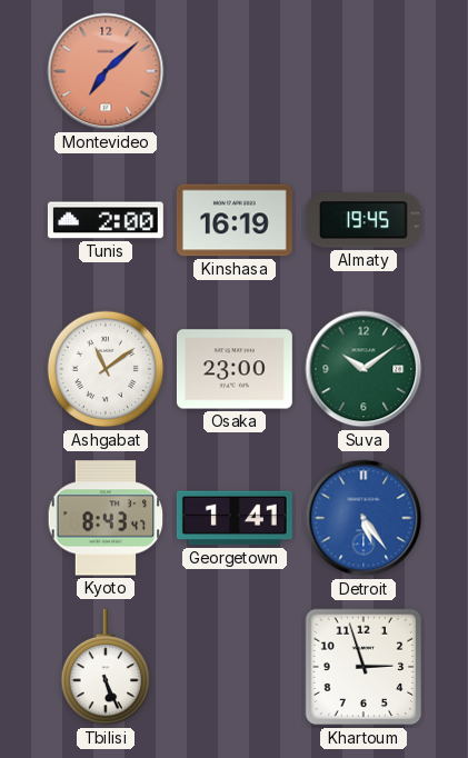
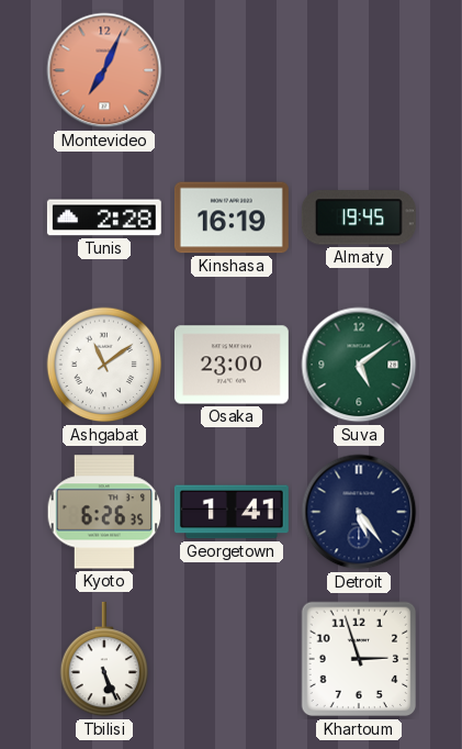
Montevideo: 7:08 -> 7:04 (104, 70)
Tunis: 2:00 -> 2:28 (104, 217)
Suva: 10:09 -> 5:09 (359, 365)
Kyoto: 8:43 -> 6:26 (104, 512)
Detroit dial: blue -> navy (359, 512)
